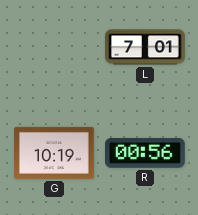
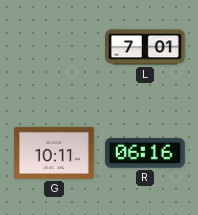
G: 10:19 -> 10:11 (54, 153)
R: 00:56 -> 06:16 (146, 154)
